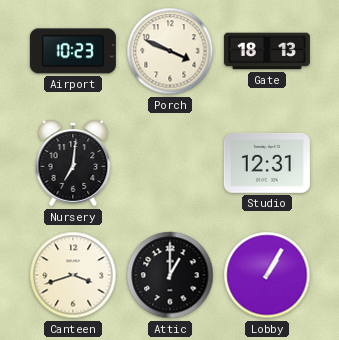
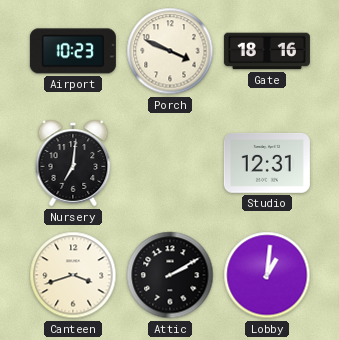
Gate: 18:13 -> 18:16 (267, 51)
Attic: 1:00 -> 2:10 (170, 275)
Lobby: 1:05 -> 1:01 (267, 275)
